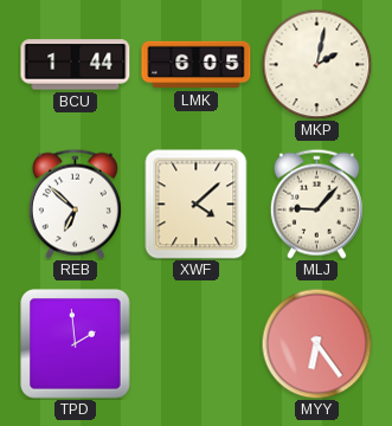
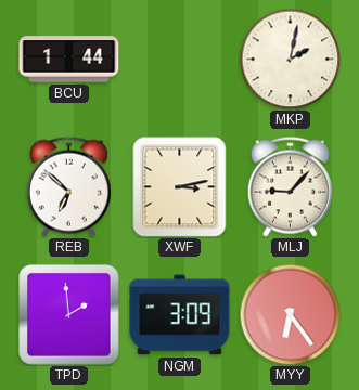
LMK: 6:05 -> none (197, 65)
XWF: 4:08 -> 3:13 (180, 187)
NGM: none -> 3:09 (180, 315)
